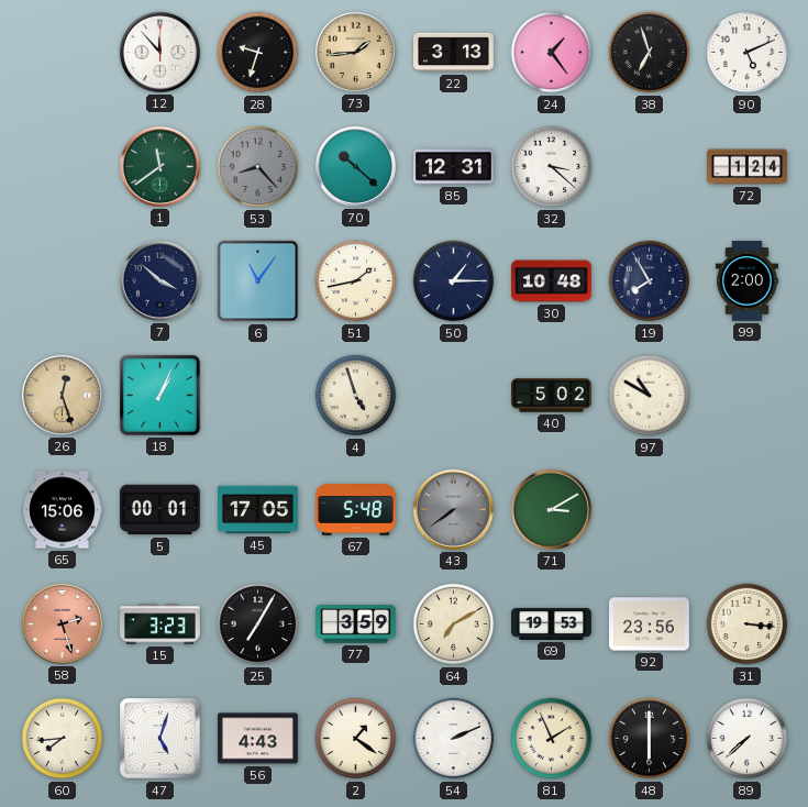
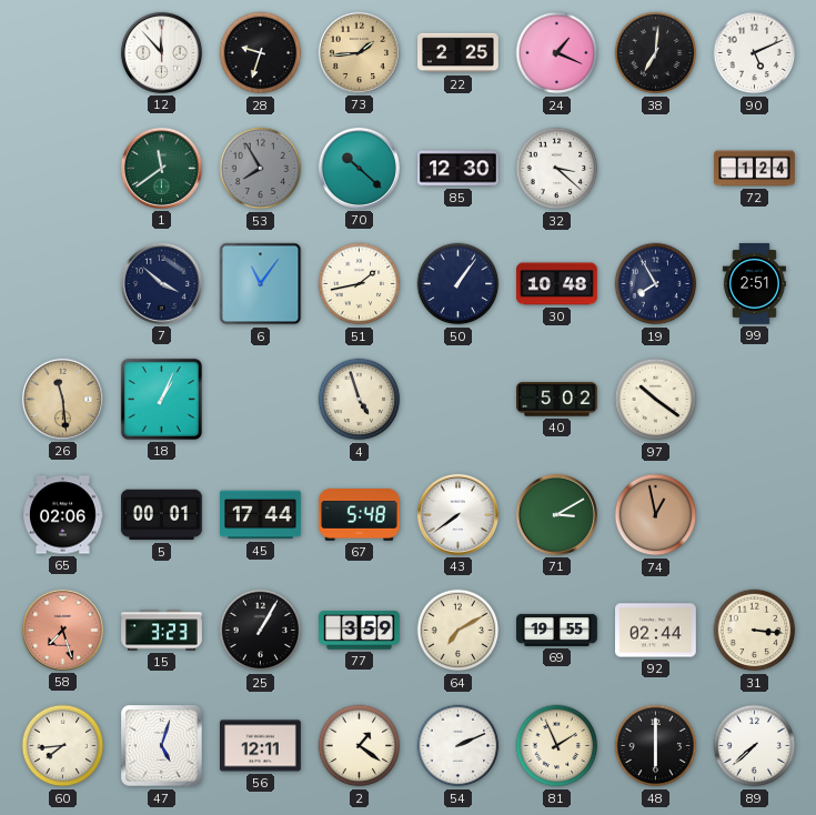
22: 3:13 -> 2:25 (459, 53)
24: 1:24 -> 1:19 (557, 53)
38: 6:57 -> 7:01 (656, 53)
53: 8:23 -> 7:55 (261, 169)
85: 12:31 -> 12:30 (459, 169)
50: 1:15 -> 1:06 (459, 284)
99: 2:00 -> 2:51 (754, 284)
26: 12:27 -> 11:29 (62, 399)
97: 10:50 -> 10:21 (656, 400)
65: 15:06 -> 02:06 (63, 515)
45: 17:05 -> 17:44 (261, 515)
43 dial: grey -> white (457, 514)
74: none -> 12:58 (656, 515)
58: 2:27 -> 7:27 (62, 630)
25: 7:05 -> 1:05 (261, 631)
69: 19:53 -> 19:55 (557, 630)
92: 23:56 -> 02:44 (656, 631)
56: 4:43 -> 12:11 (261, 746)
